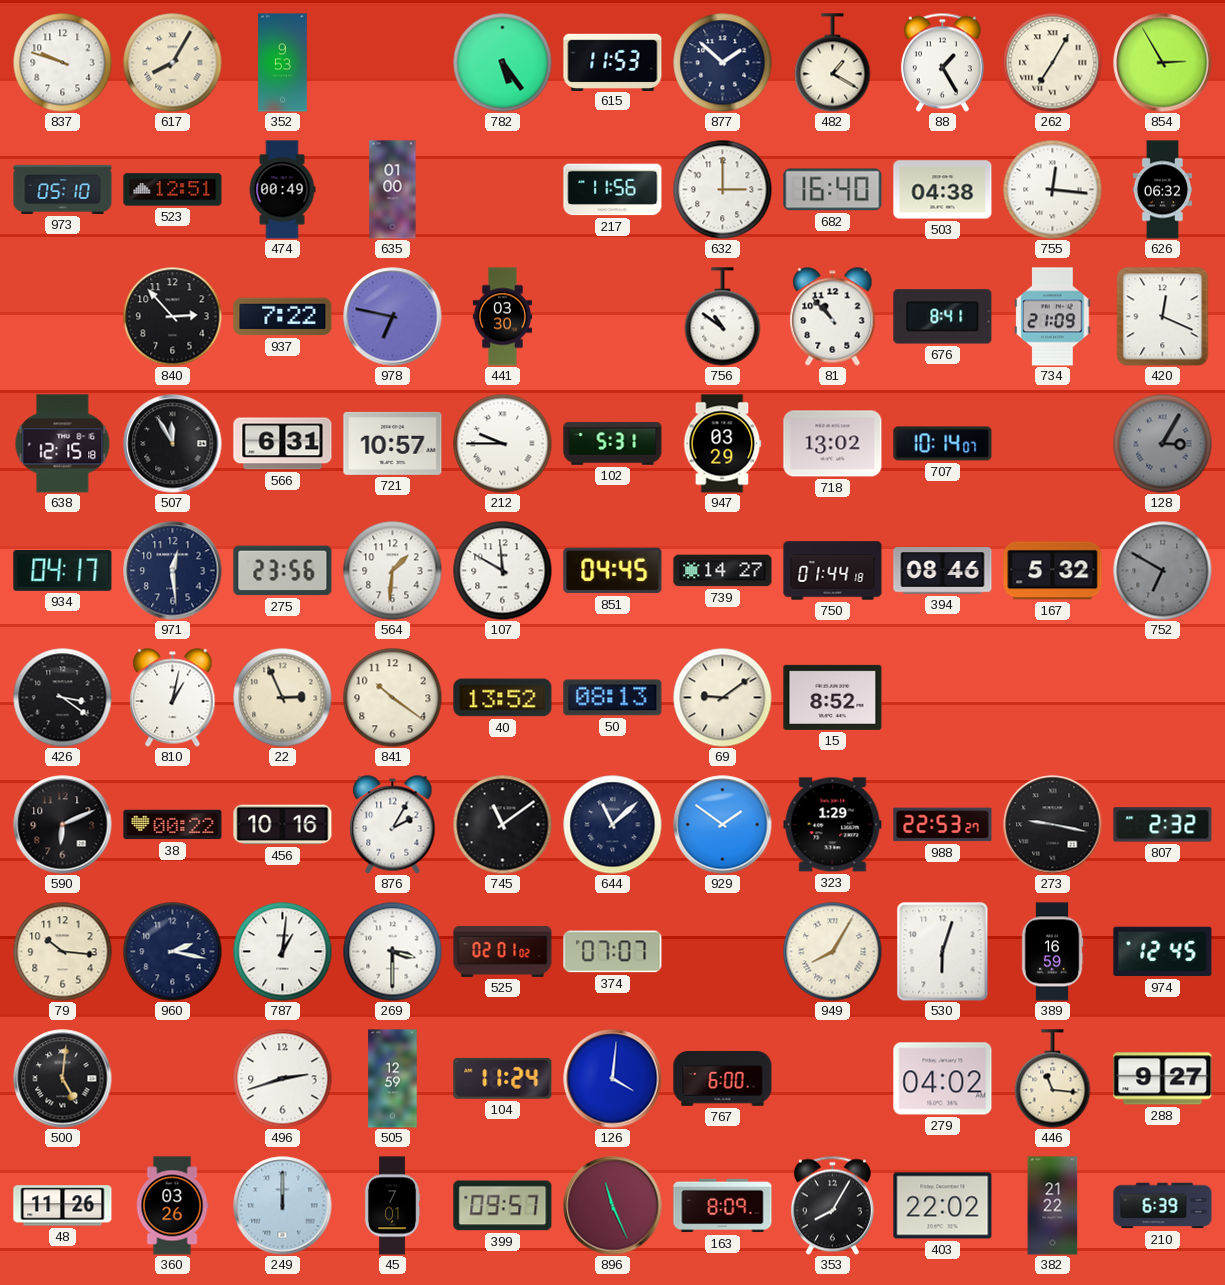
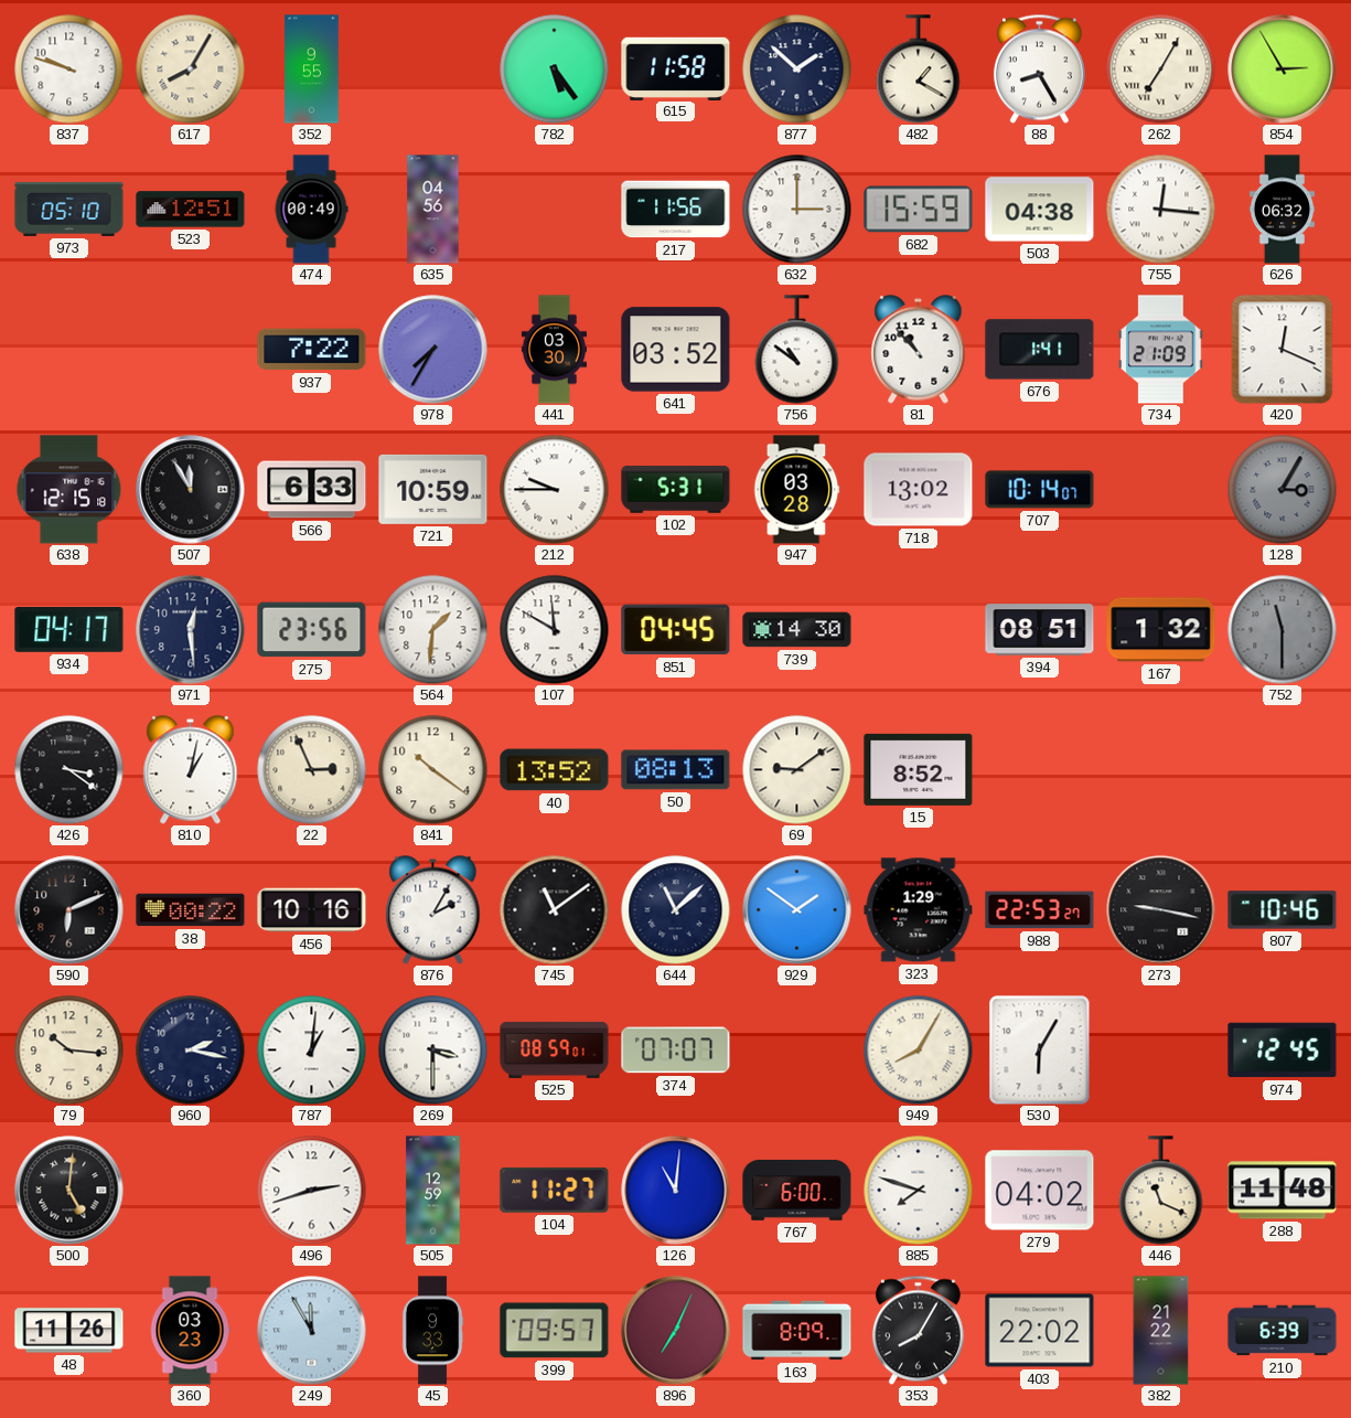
352: 9:53 -> 9:55 (312, 70)
615: 11:53 -> 11:58 (676, 68)
88: 1:25 -> 8:25 (1039, 68)
635: 01:00 -> 04:56 (433, 210)
682: 16:40 -> 15:59 (919, 210)
840: 2:53 -> none (173, 317)
978: 6:47 -> 7:35 (433, 350)
641: none -> 03:52 (676, 350)
676: 8:41 -> 1:41 (1040, 350)
566: 6:31 -> 6:33 (312, 490)
721: 10:57 -> 10:59 (433, 489)
947: 03:29 -> 03:28 (796, 490)
739: 14:27 -> 14:30 (797, 630)
750: 01:44 -> none (833, 571)
394: 08:46 -> 08:51 (1040, 630)
167: 5:32 -> 1:32 (1161, 630)
752: 6:50 -> 11:30 (1283, 630)
807: 2:32 -> 10:46 (1283, 910)
525: 02:01 -> 08:59 (555, 1049)
530: 6:03 -> 6:05 (1040, 1051)
389: 16:59 -> none (1052, 952)
104: 11:24 -> 11:27 (555, 1190)
126: 4:01 -> 11:01 (676, 1191)
885: none -> 7:48 (919, 1191)
446: 11:16 -> 11:19 (1161, 1191)
288: 9:27 -> 11:48 (1283, 1191)
360: 03:26 -> 03:23 (190, 1331)
249: 12:00 -> 11:55 (312, 1331)
45: 7:01 -> 9:33 (432, 1331)
896: 11:26 -> 7:04 (676, 1331)
